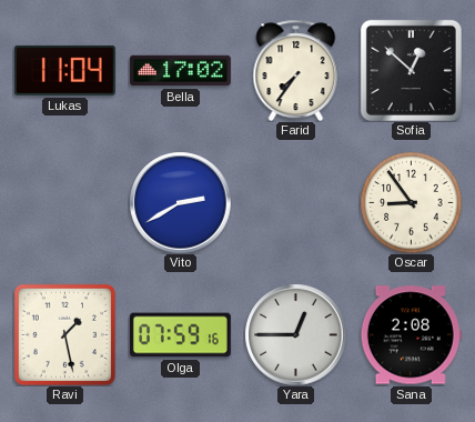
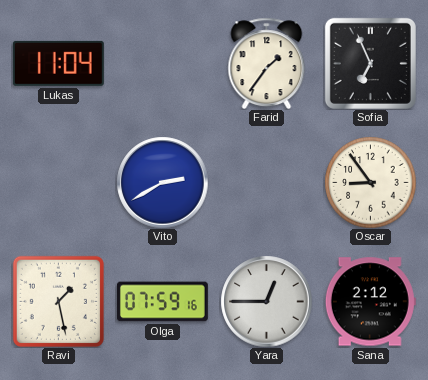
Bella: 17:02 -> none (180, 71)
Farid: 7:36 -> 1:36 (267, 63)
Sofia: 12:52 -> 6:56 (370, 63)
Sana: 2:08 -> 2:12 (370, 302)
